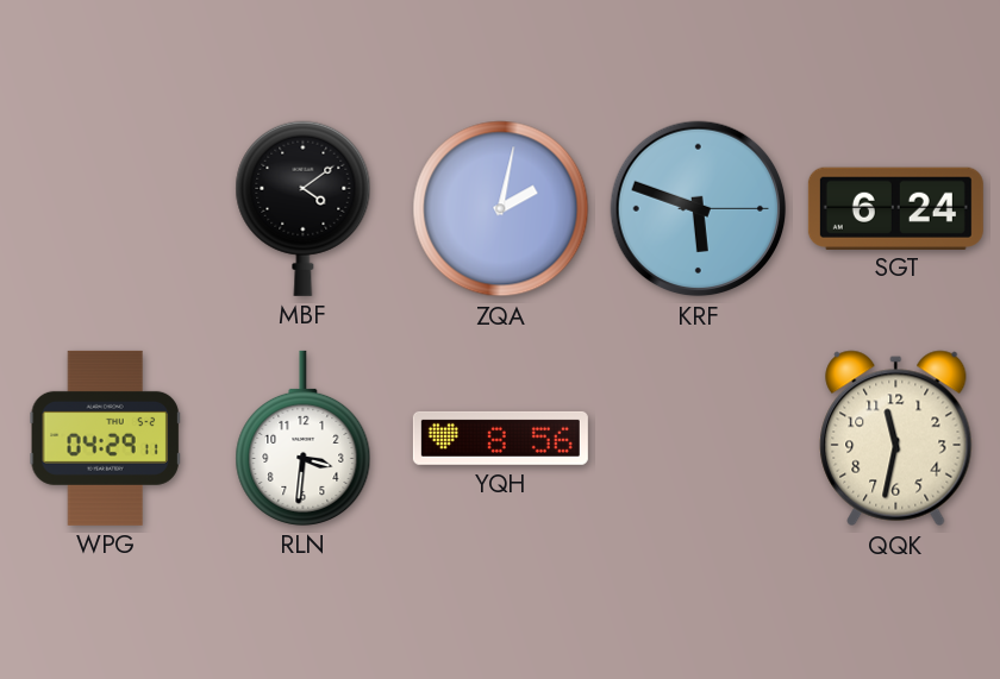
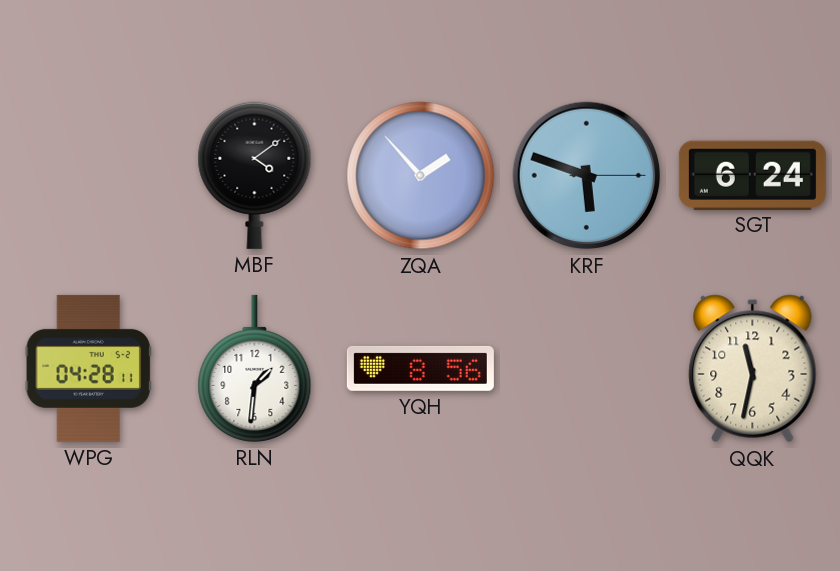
ZQA: 2:02 -> 1:53 (421, 176)
WPG: 04:29 -> 04:28 (88, 368)
RLN: 3:31 -> 1:31 (255, 368)
